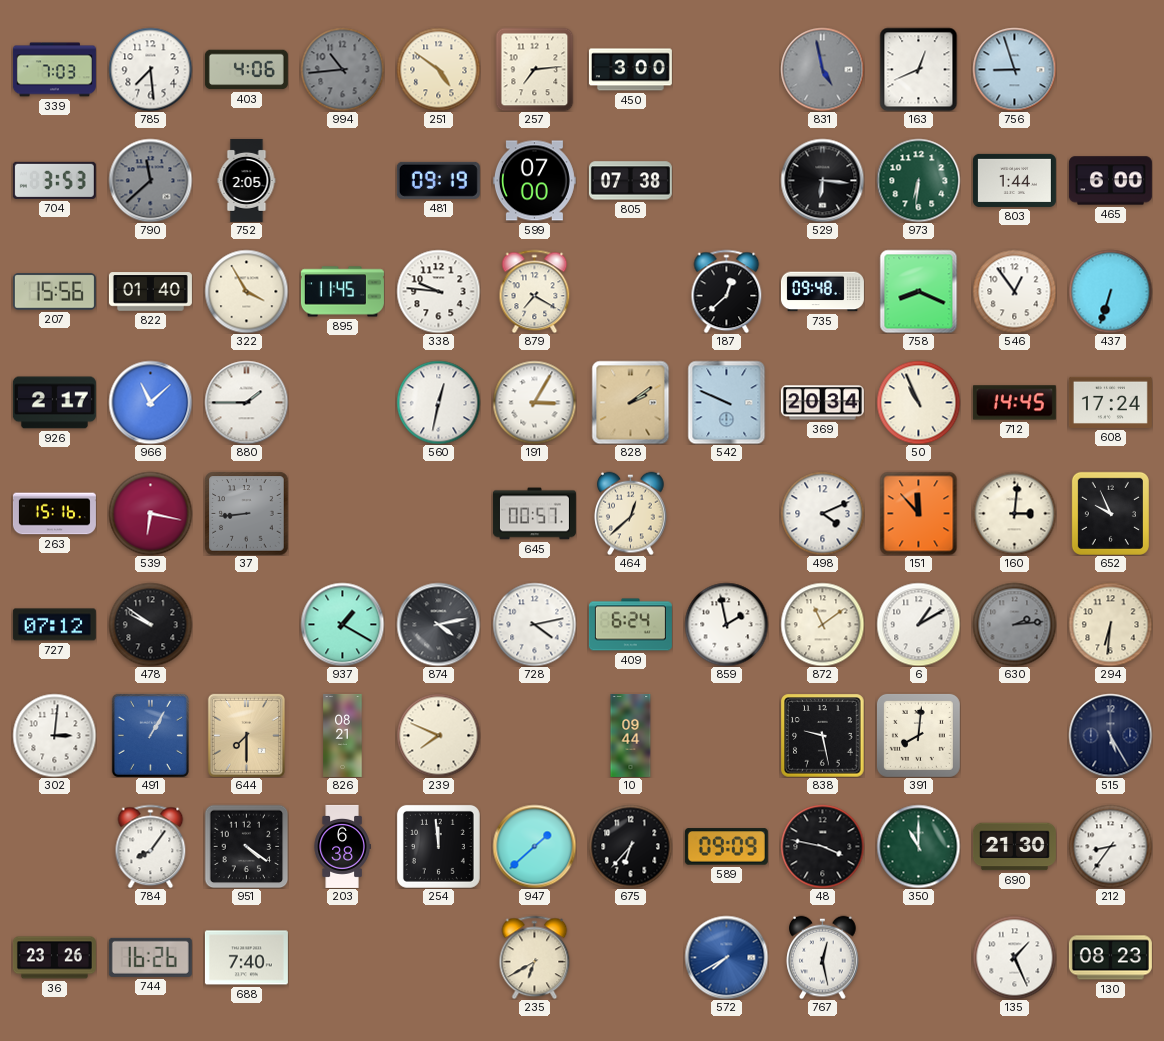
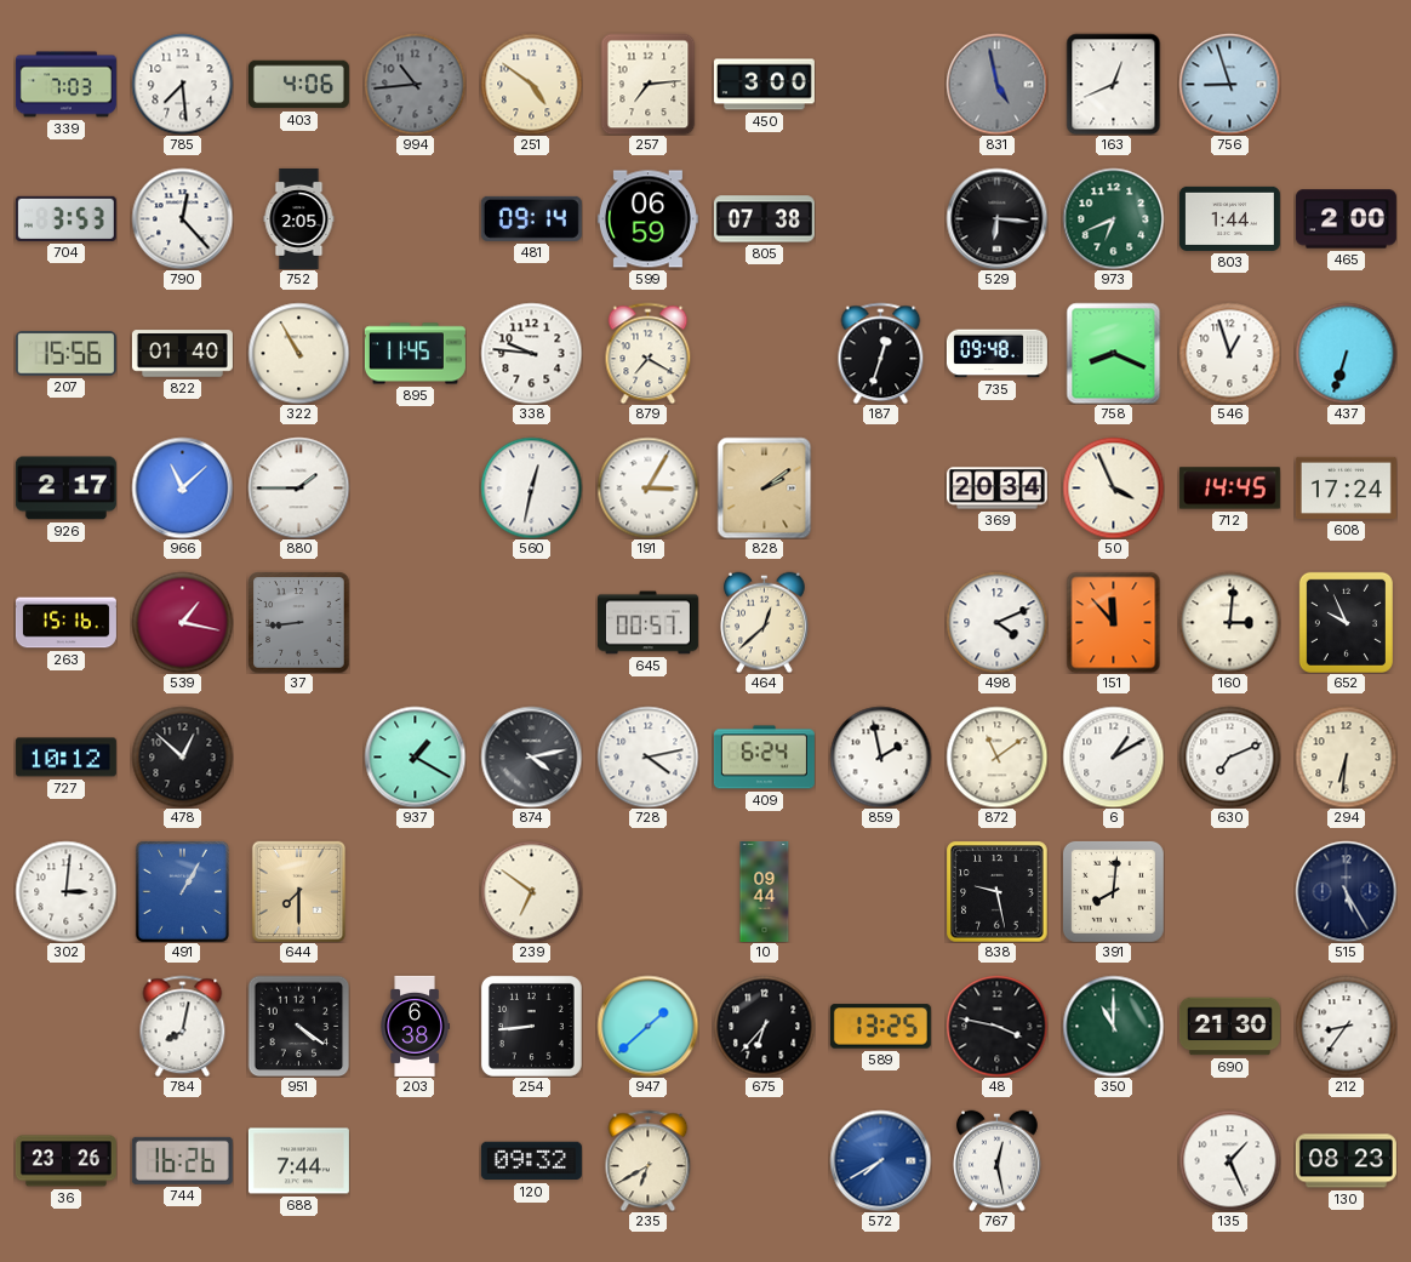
790: 11:38 -> 12:23 (182, 218)
790 dial: grey -> white (182, 218)
481: 09:19 -> 09:14 (531, 218)
599: 07:00 -> 06:59 (647, 219)
973: 6:31 -> 6:41 (1113, 218)
465: 6:00 -> 2:00 (1346, 219)
322: 3:55 -> 10:55 (298, 353)
187: 12:38 -> 12:33 (881, 353)
546: 12:54 -> 12:57 (1229, 353)
542: 9:49 -> none (727, 402)
50: 10:56 -> 3:56 (1113, 487)
539: 6:17 -> 1:17 (182, 622)
727: 07:12 -> 10:12 (65, 758)
478: 9:51 -> 12:52 (182, 756)
630: 2:14 -> 7:11 (1229, 756)
630 dial: grey -> white (1229, 756)
826: 08:21 -> none (343, 735)
239: 7:49 -> 6:51 (531, 891)
784: 8:06 -> 8:02 (183, 1026)
254: 11:59 -> 8:44 (531, 1026)
589: 09:09 -> 13:25 (880, 1027)
688: 7:40 -> 7:44 (298, 1161)
120: none -> 09:32 (531, 1161)
